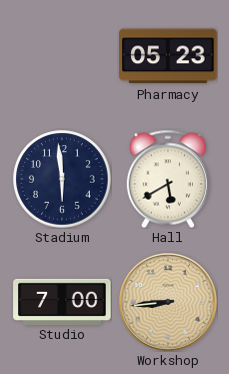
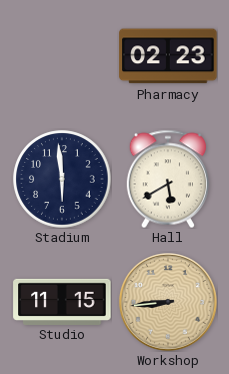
Pharmacy: 05:23 -> 02:23 (168, 56)
Studio: 7:00 -> 11:15 (62, 301)
